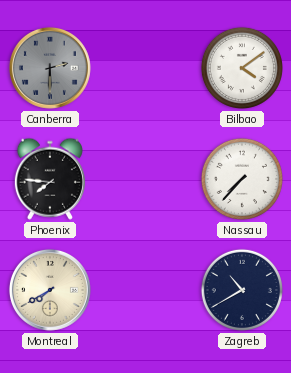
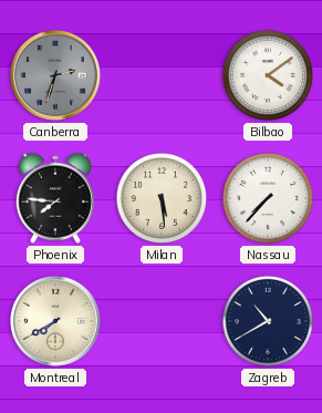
Canberra: 2:30 -> 2:33 (55, 75)
Milan: none -> 5:29 (162, 198)
